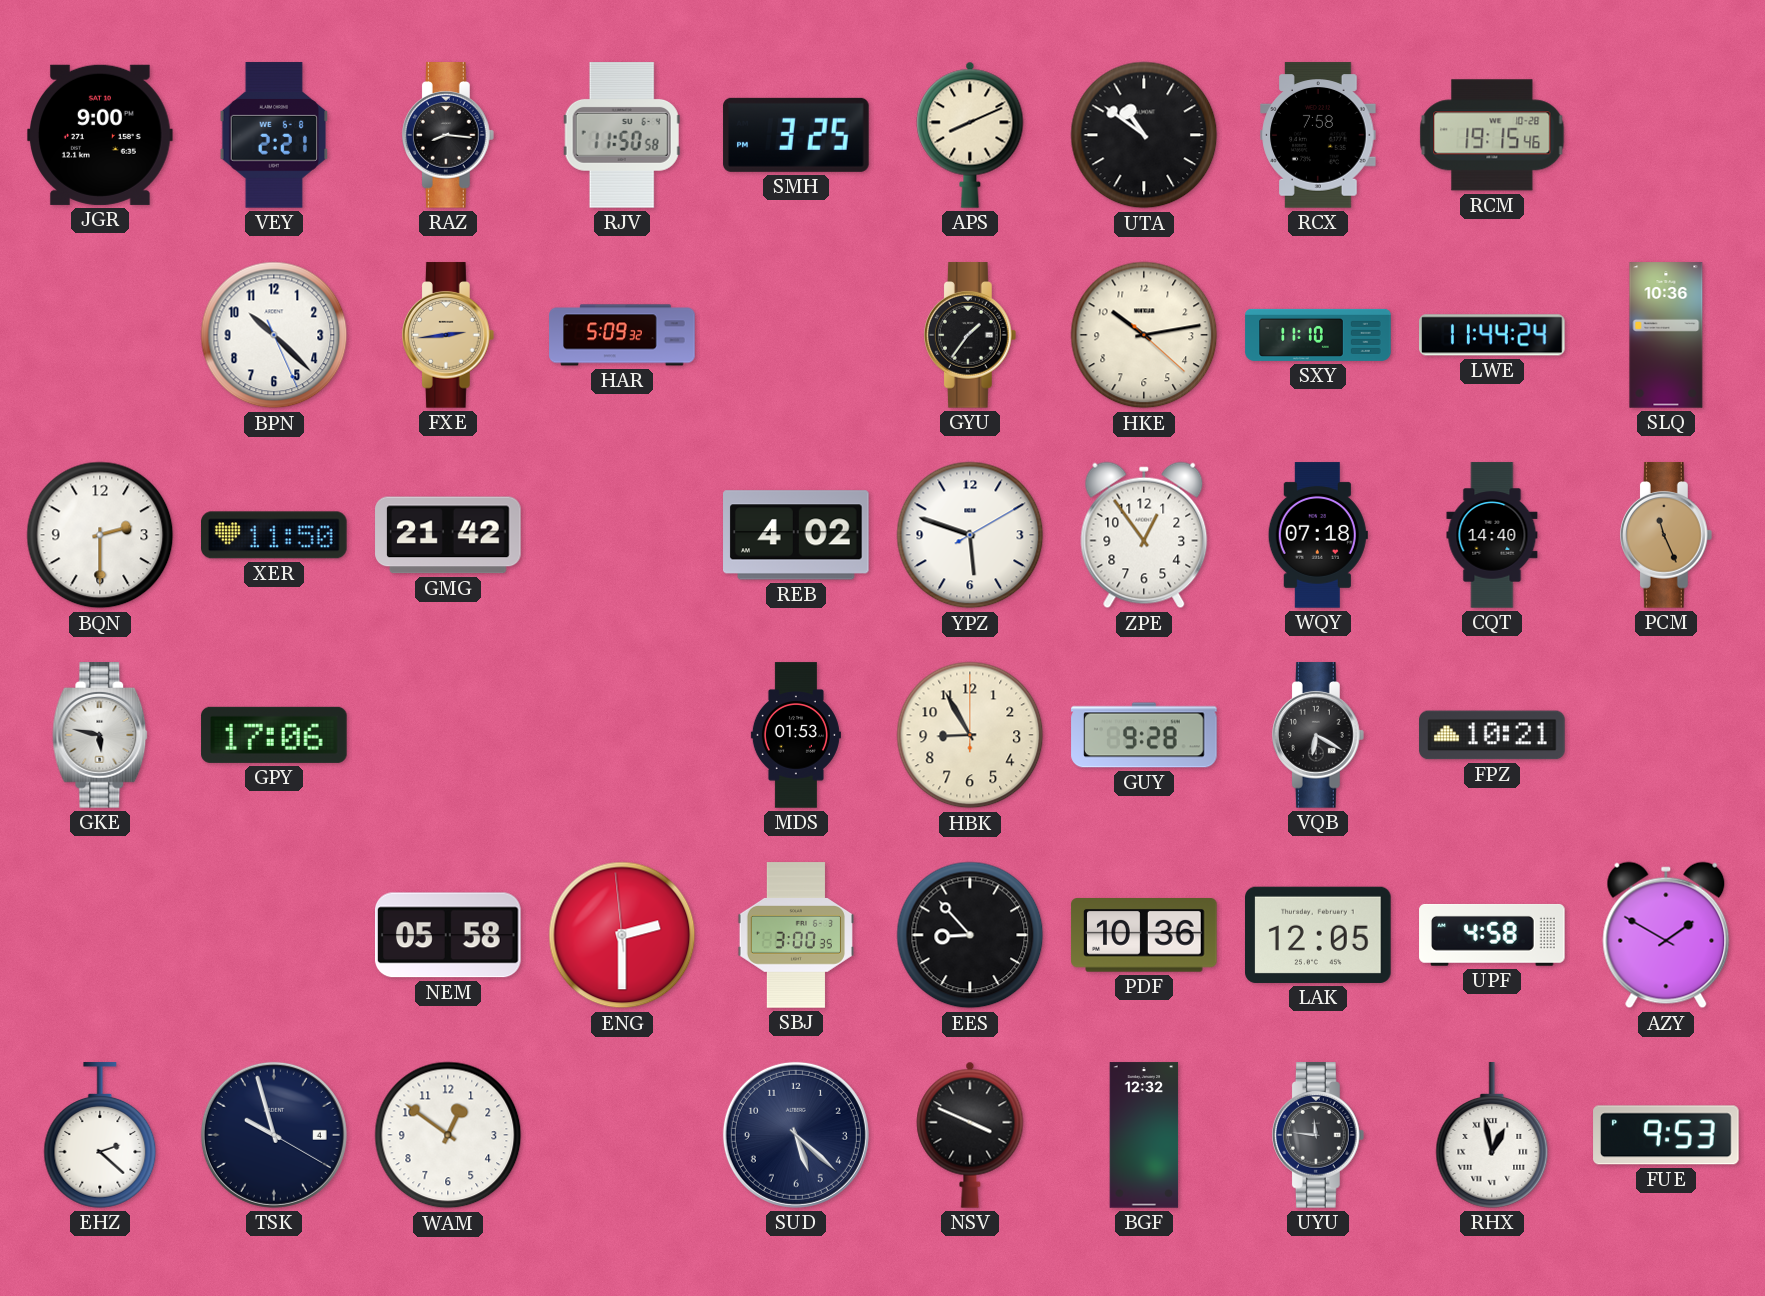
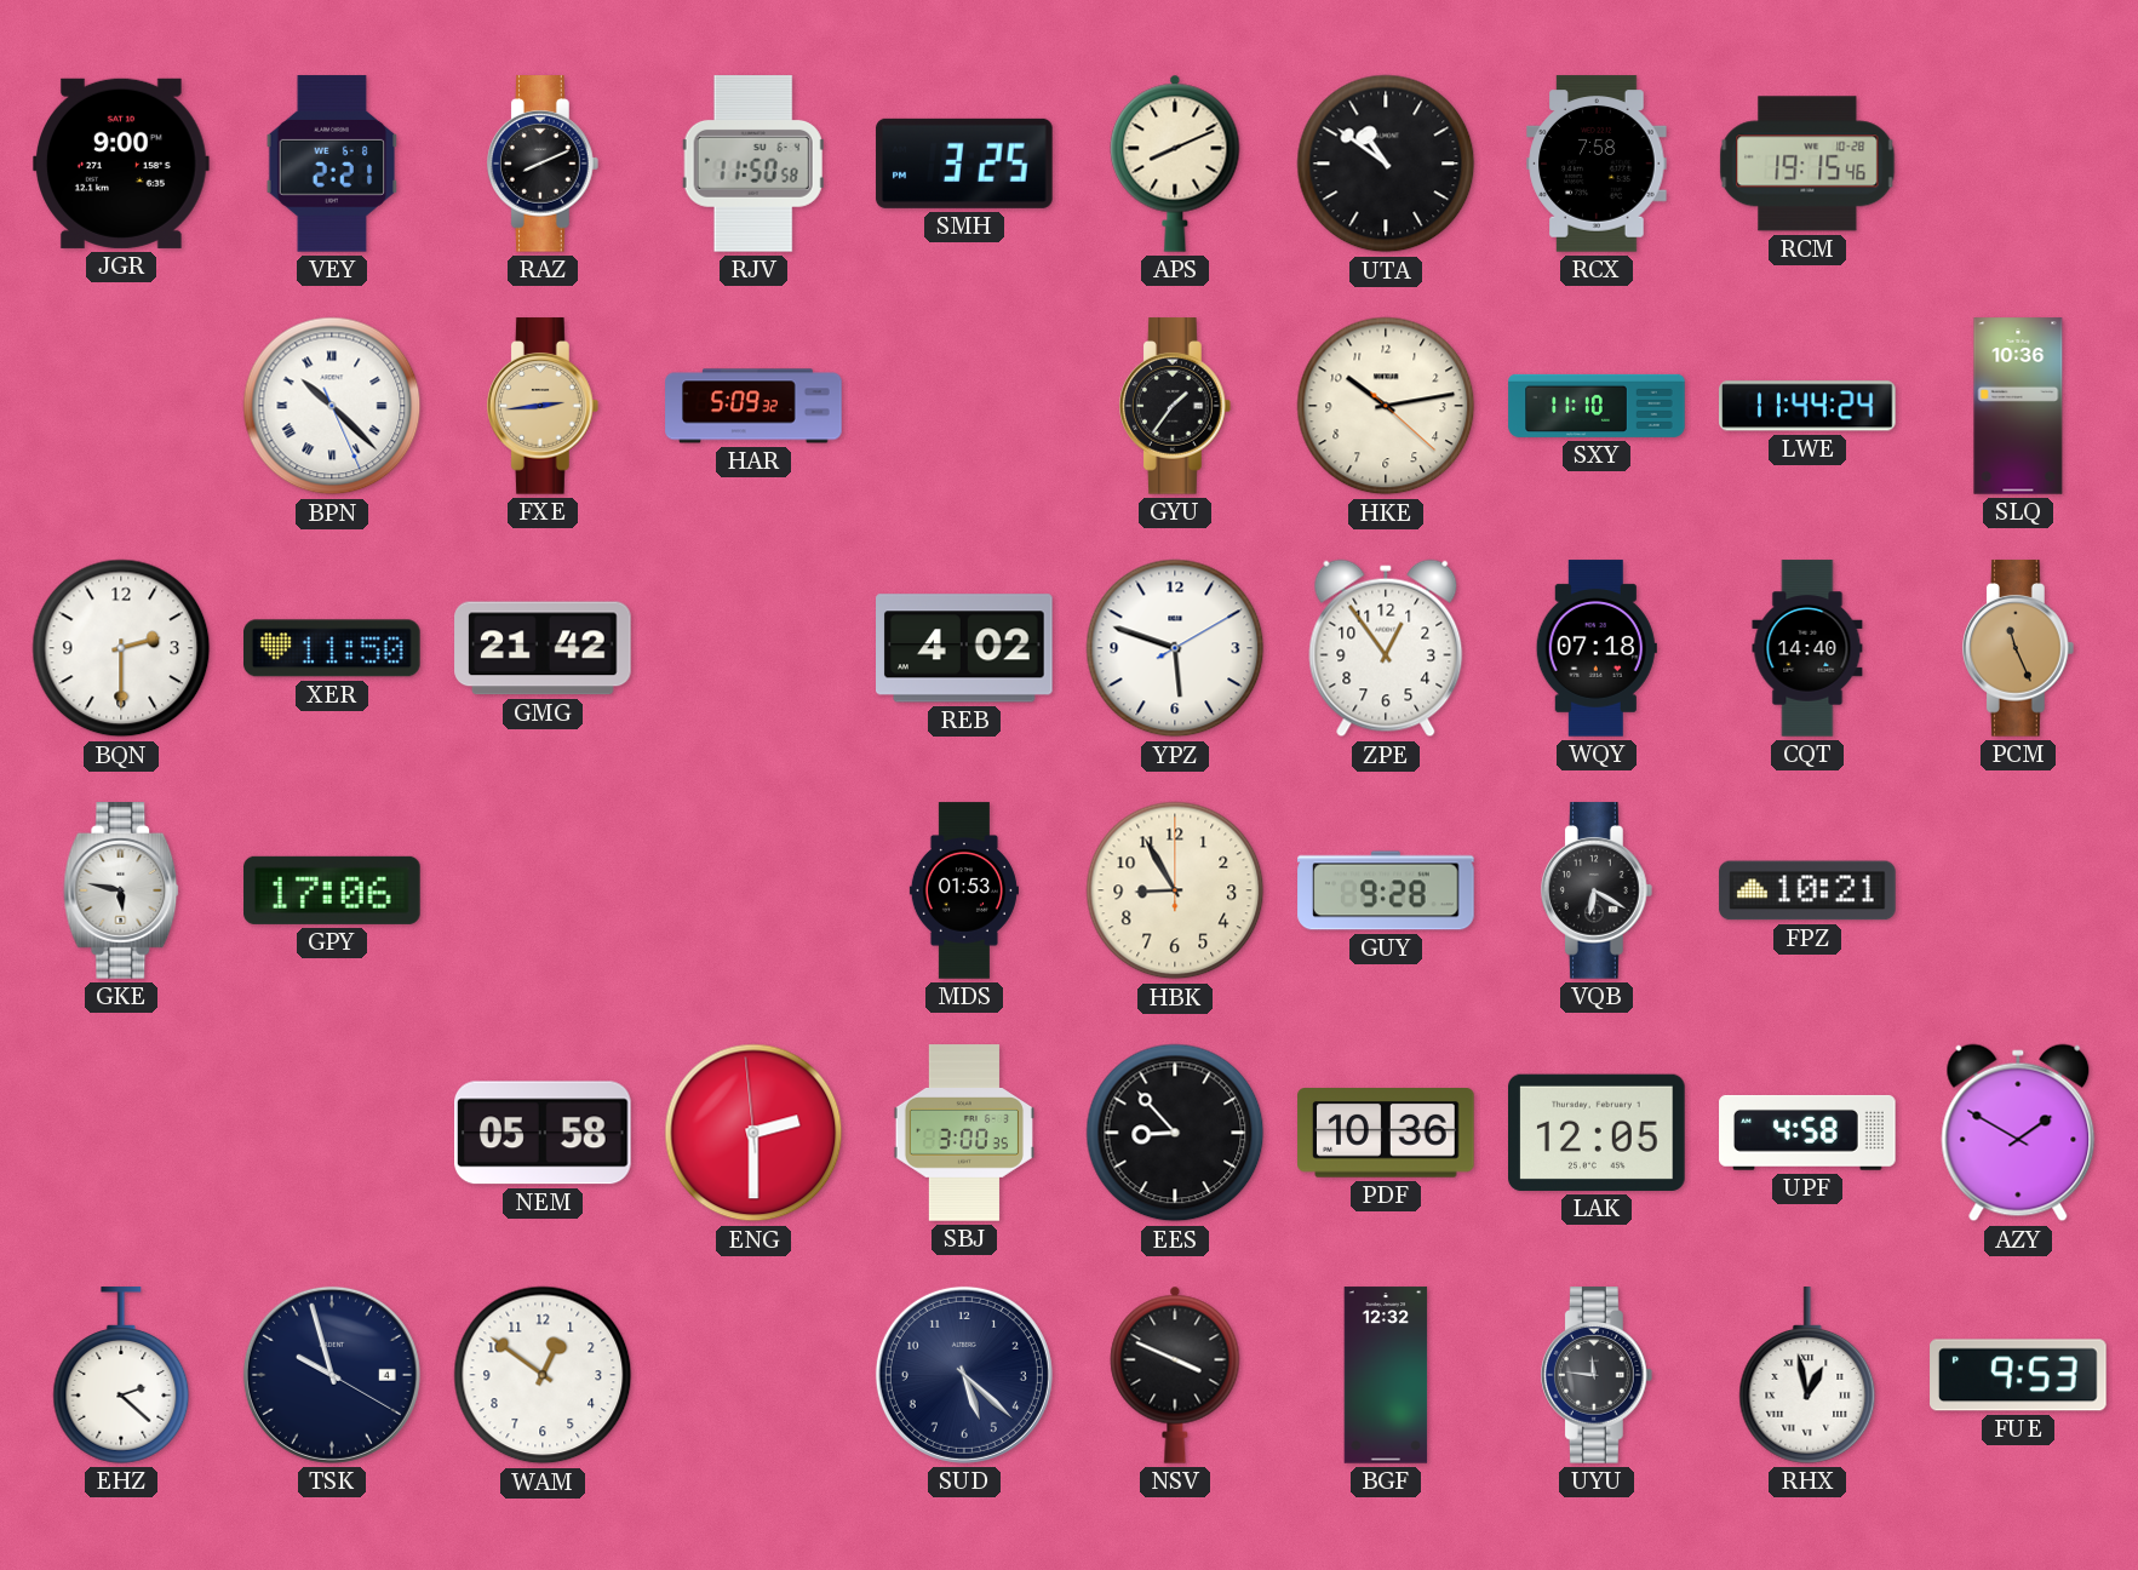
RAZ: 8:16 -> 8:11 (543, 164)
BPN numerals: Arabic -> Roman (332, 406)
